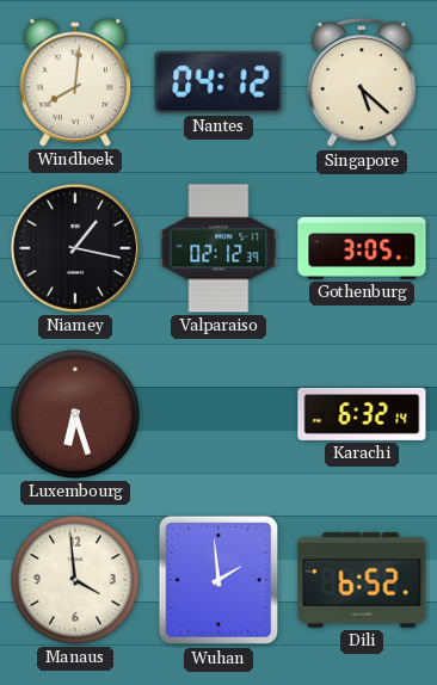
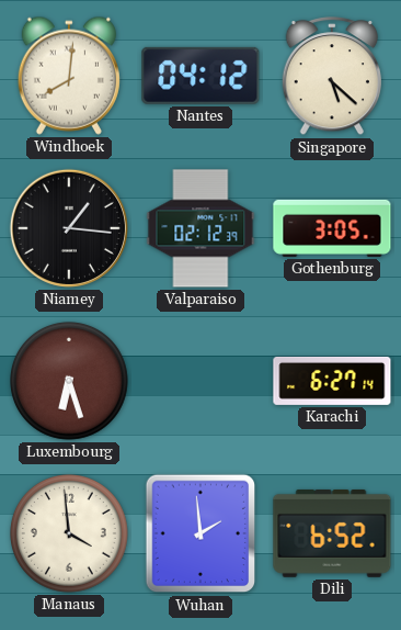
Niamey: 1:17 -> 1:16 (69, 228)
Karachi: 6:32 -> 6:27 (332, 381)
